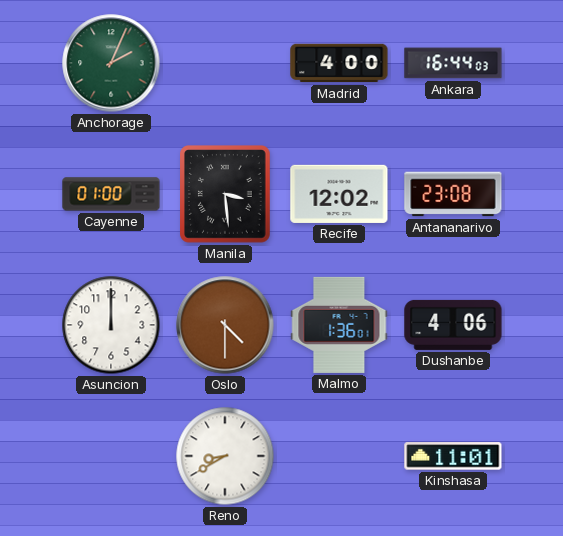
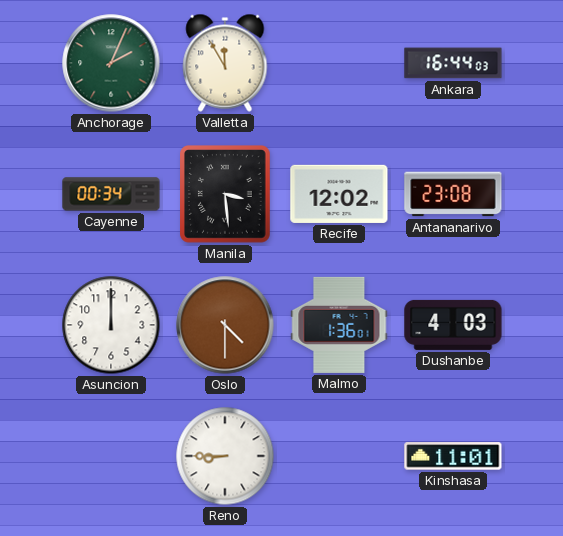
Valletta: none -> 11:55 (225, 63)
Madrid: 4:00 -> none (339, 63)
Cayenne: 01:00 -> 00:34 (111, 194)
Dushanbe: 4:06 -> 4:03 (453, 325)
Reno: 8:40 -> 8:45 (225, 456)
